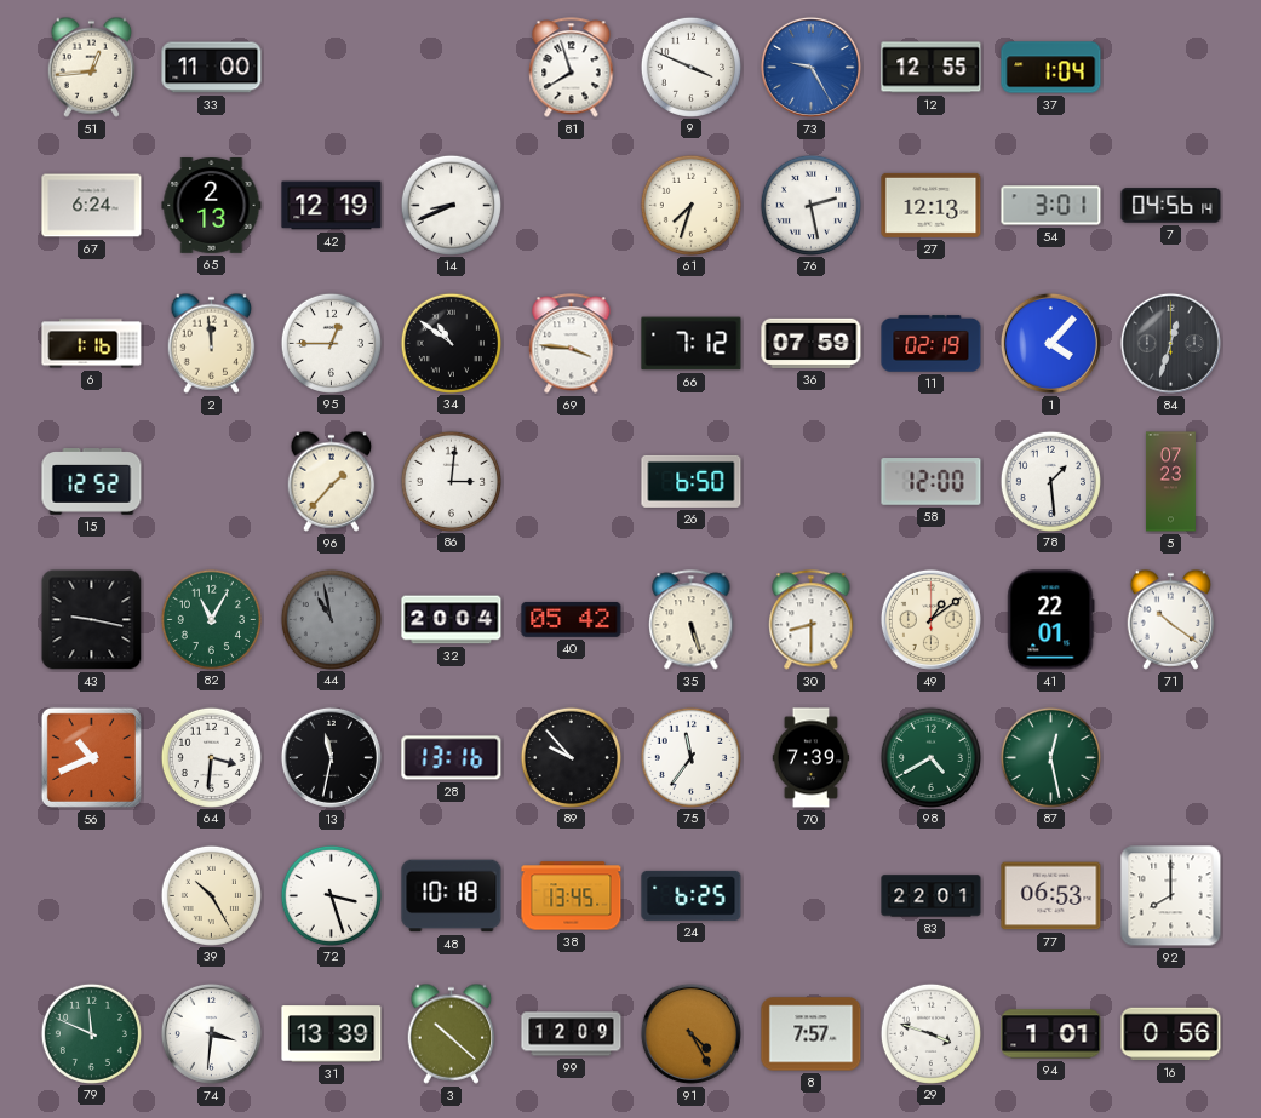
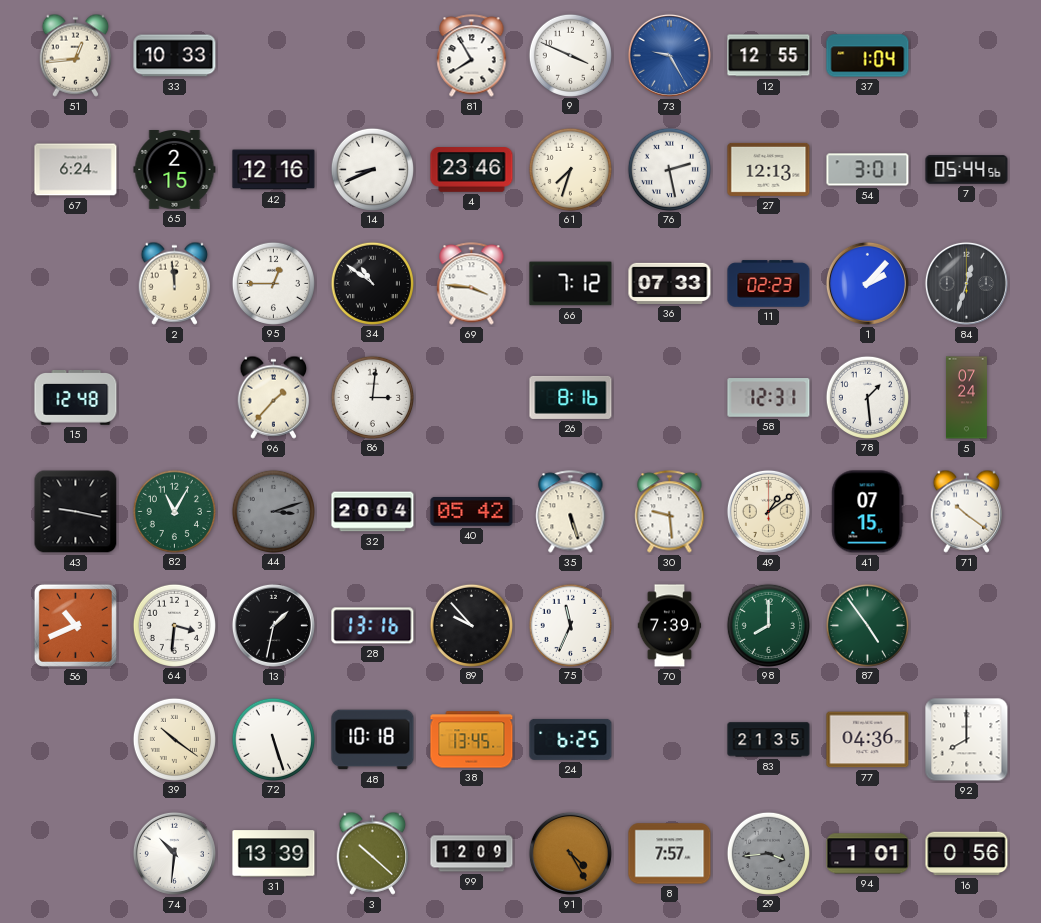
33: 11:00 -> 10:33 (175, 56)
81: 7:57 -> 7:55 (472, 56)
65: 2:13 -> 2:15 (175, 170)
42: 12:19 -> 12:16 (274, 170)
4: none -> 23:46 (472, 170)
7: 04:56 -> 05:44 (967, 170)
6: 1:16 -> none (92, 344)
36: 07:59 -> 07:33 (670, 283)
11: 02:19 -> 02:23 (769, 284)
1: 4:07 -> 2:07 (867, 283)
15: 12:52 -> 12:48 (76, 398)
26: 6:50 -> 8:16 (571, 397)
58: 12:00 -> 12:31 (769, 398)
5: 07:23 -> 07:24 (966, 398)
44: 10:58 -> 3:12 (273, 511)
30: 8:30 -> 9:29 (670, 512)
41: 22:01 -> 07:15 (868, 512)
13: 11:32 -> 1:32 (273, 625)
75: 11:36 -> 11:34 (570, 625)
98: 4:40 -> 8:00 (768, 625)
87: 12:28 -> 4:54 (867, 625)
39: 10:25 -> 10:21 (174, 739)
72: 3:27 -> 5:27 (273, 739)
83: 22:01 -> 21:35 (769, 740)
77: 06:53 -> 04:36 (868, 740)
79: 11:49 -> none (91, 1033)
74: 3:31 -> 10:31 (174, 853)
29: 3:48 -> 3:44 (768, 853)
29 dial: white -> grey (768, 853)
